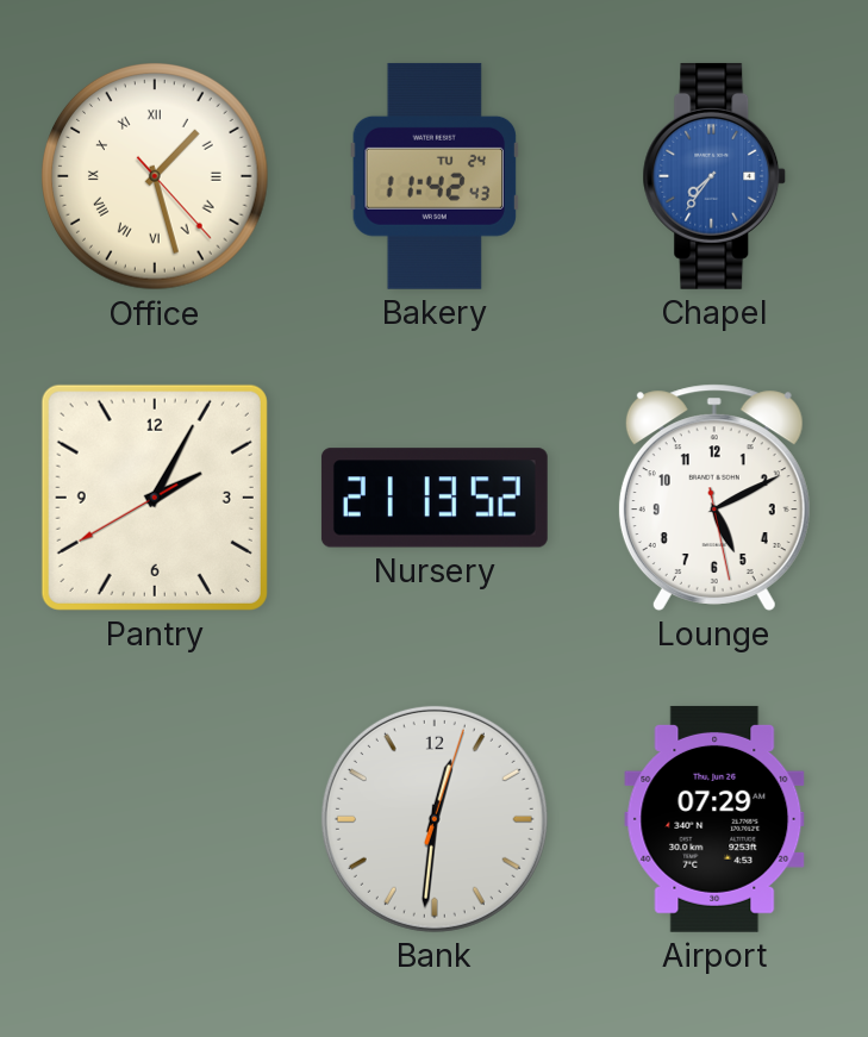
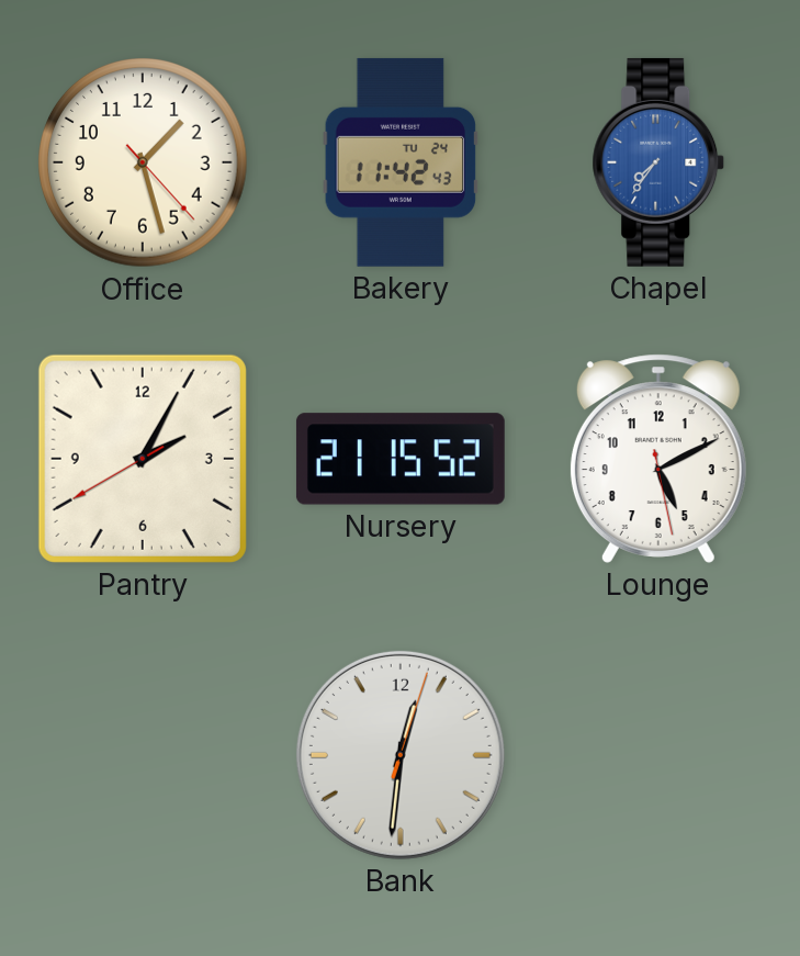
Office numerals: Roman -> Arabic (144, 164)
Nursery: 21:13 -> 21:15 (401, 459)
Airport: 07:29 -> none (714, 819)
